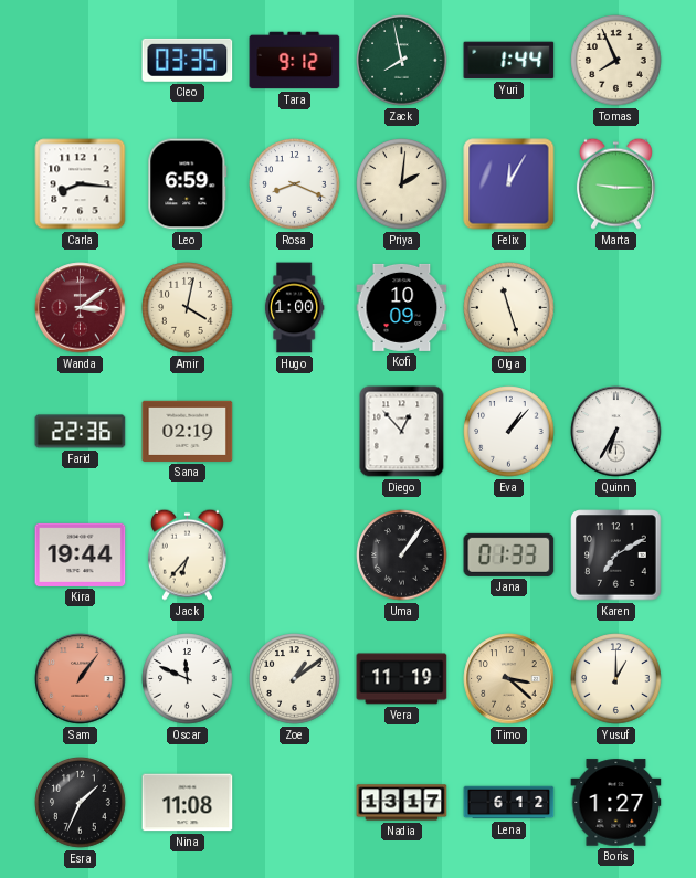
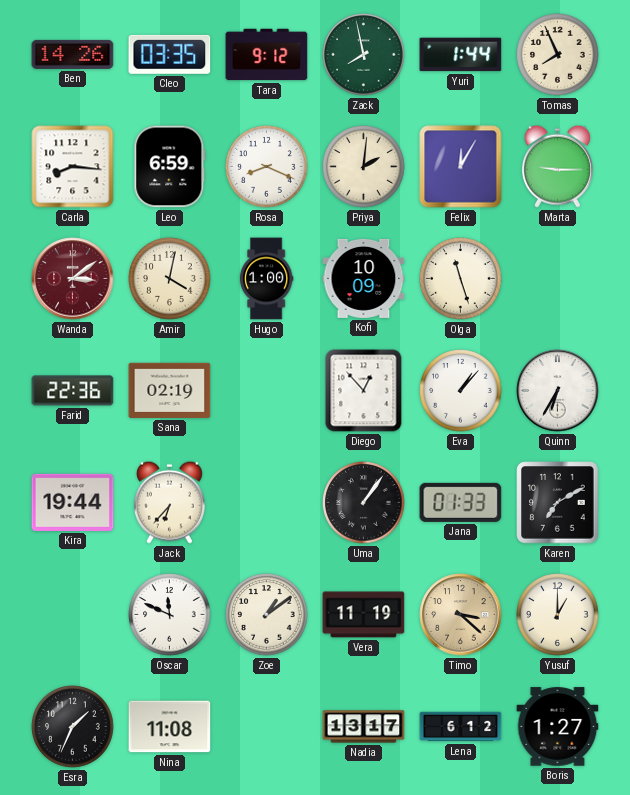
Ben: none -> 14:26 (73, 54)
Sam: 1:06 -> none (81, 679)
